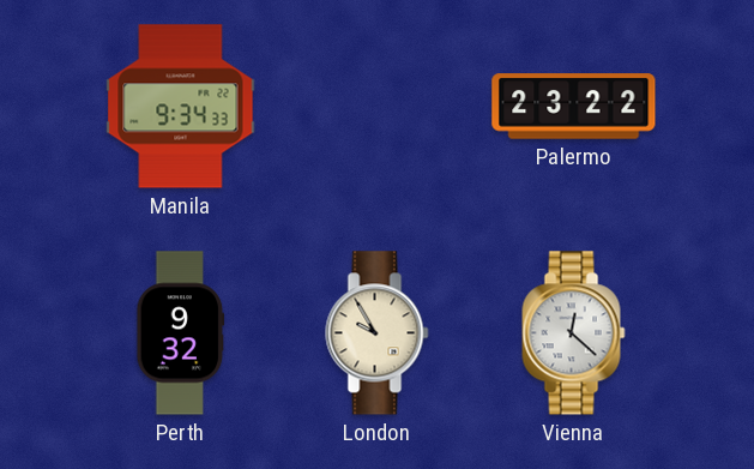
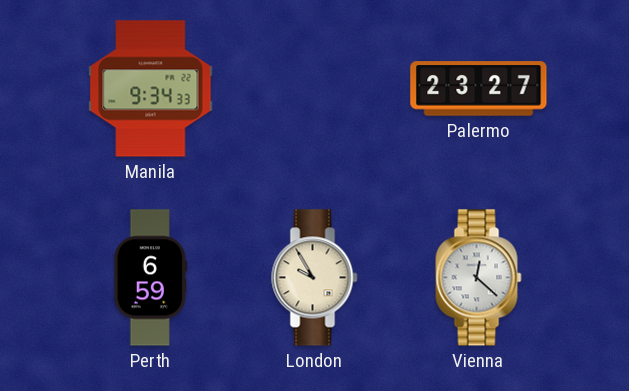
Palermo: 23:22 -> 23:27 (479, 89)
Perth: 9:32 -> 6:59 (151, 278)
